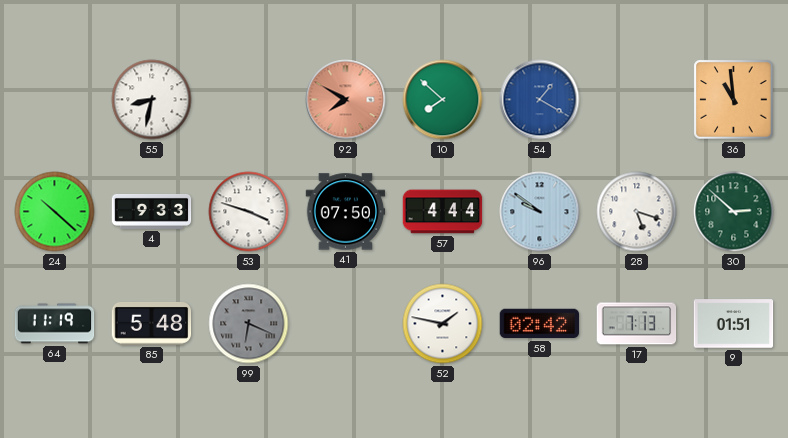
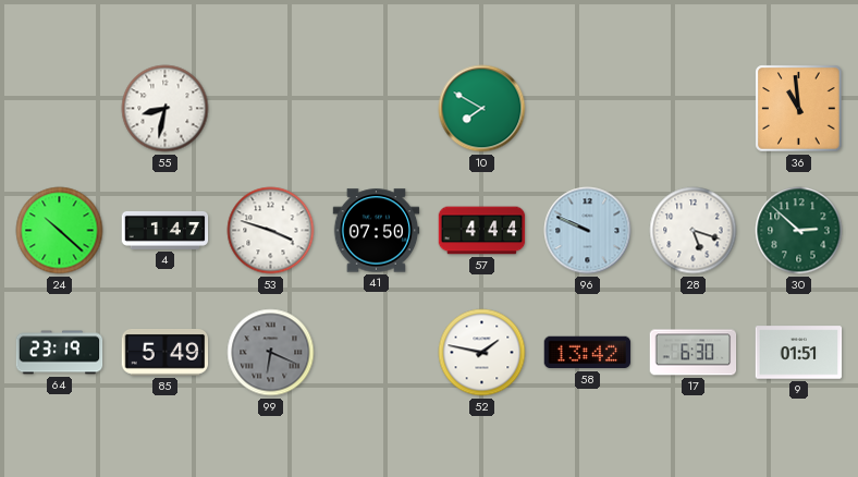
92: 7:50 -> none (346, 100)
10: 7:52 -> 7:50 (482, 109)
54: 1:20 -> none (540, 100)
4: 9:33 -> 1:47 (166, 230)
96: 9:51 -> 9:49 (588, 231)
64: 11:19 -> 23:19 (60, 353)
85: 5:48 -> 5:49 (166, 352)
58: 02:42 -> 13:42 (588, 353)
17: 7:13 -> 6:30 (694, 353)
